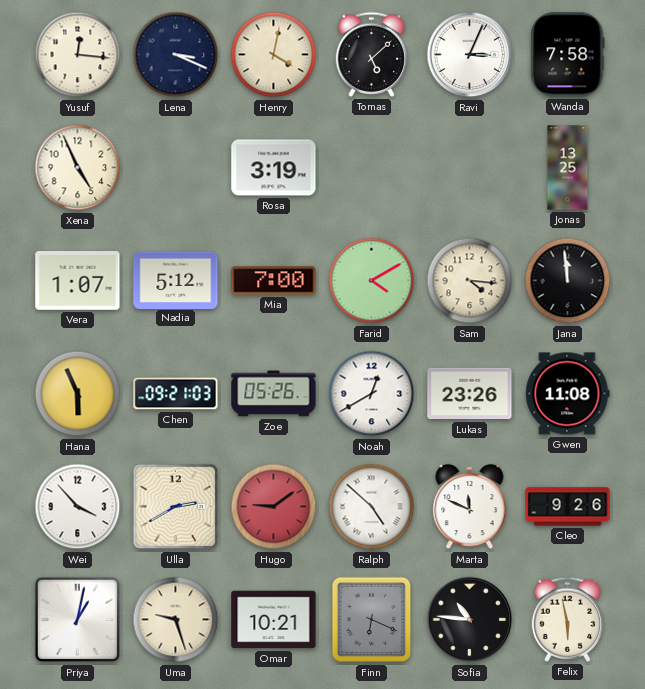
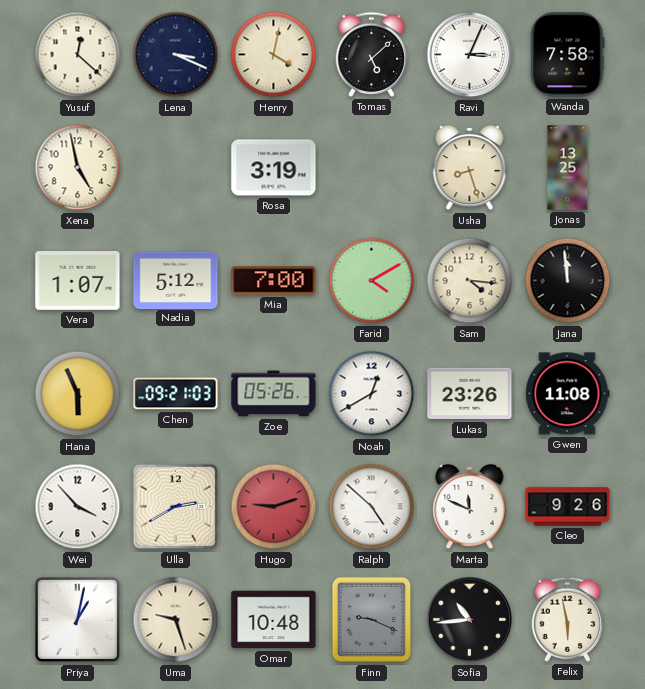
Yusuf: 12:16 -> 12:22 (78, 55)
Xena: 4:56 -> 4:58 (78, 168)
Usha: none -> 8:27 (470, 168)
Hugo: 9:09 -> 9:12 (274, 507)
Omar: 10:21 -> 10:48 (274, 620)
Finn: 6:19 -> 9:19 (371, 620)
Sofia: 10:46 -> 10:44 (470, 620)
